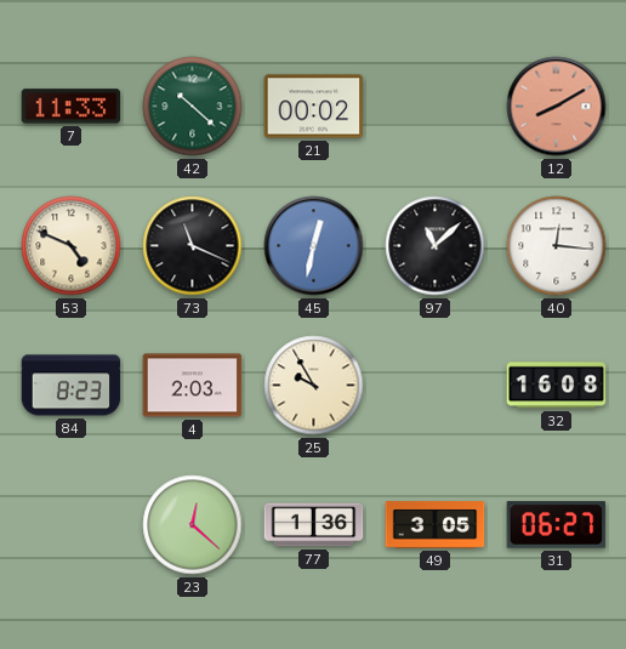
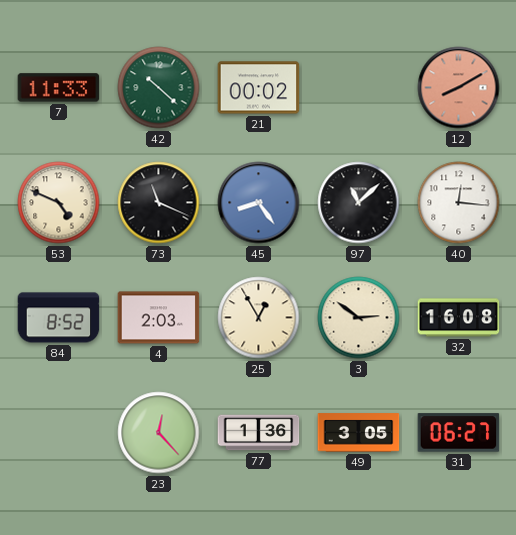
45: 12:32 -> 8:24 (259, 203)
84: 8:23 -> 8:52 (59, 318)
25: 9:55 -> 12:55 (259, 318)
3: none -> 2:51 (359, 318)
23: 12:22 -> 12:23 (159, 433)
